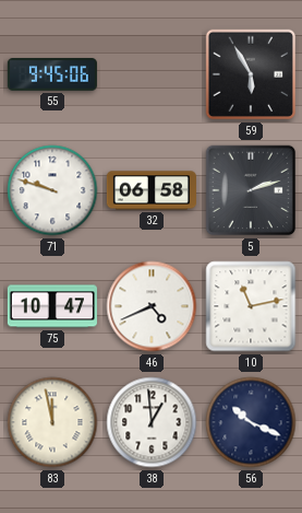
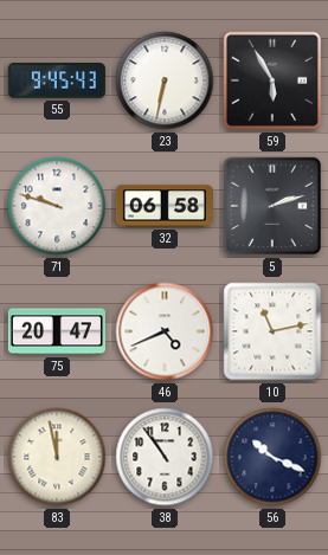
55: 9:45:06 -> 9:45:43 (57, 82)
23: none -> 6:32 (165, 80)
75: 10:47 -> 20:47 (57, 331)
38: 12:59 -> 10:54 (165, 457)
